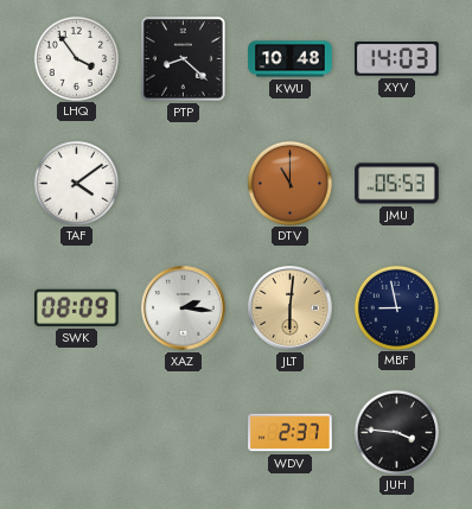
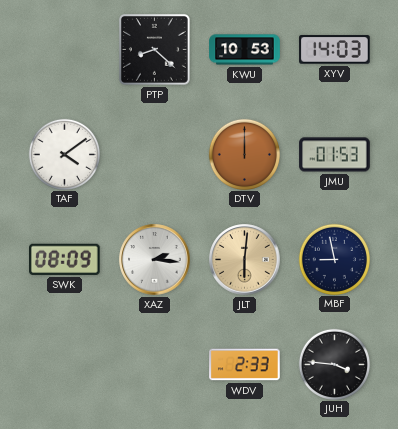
LHQ: 3:54 -> none (76, 58)
KWU: 10:48 -> 10:53 (245, 50)
DTV: 11:00 -> 12:00 (244, 154)
JMU: 05:53 -> 01:53 (335, 155)
WDV: 2:37 -> 2:33 (245, 365)
